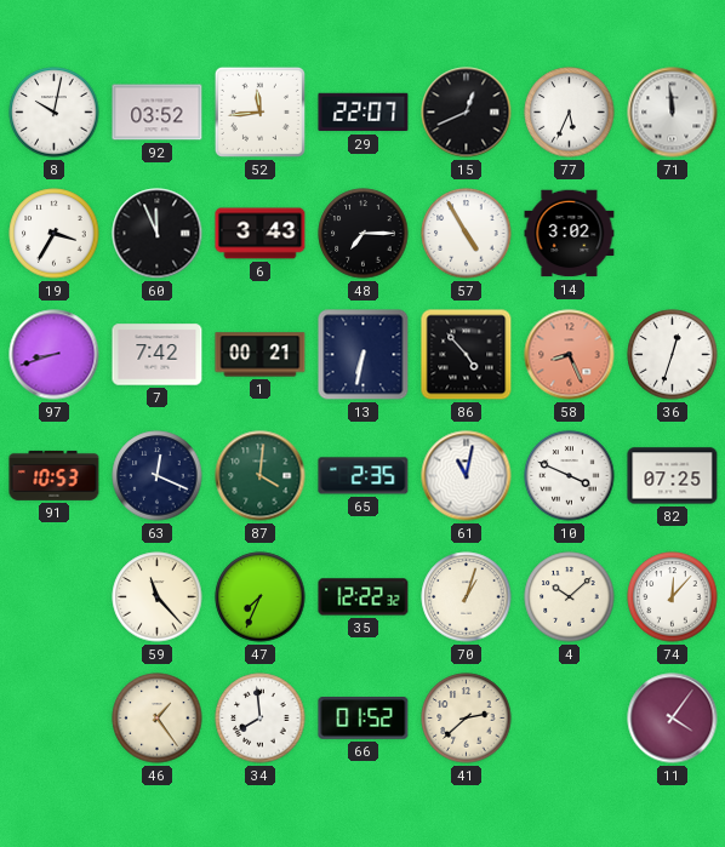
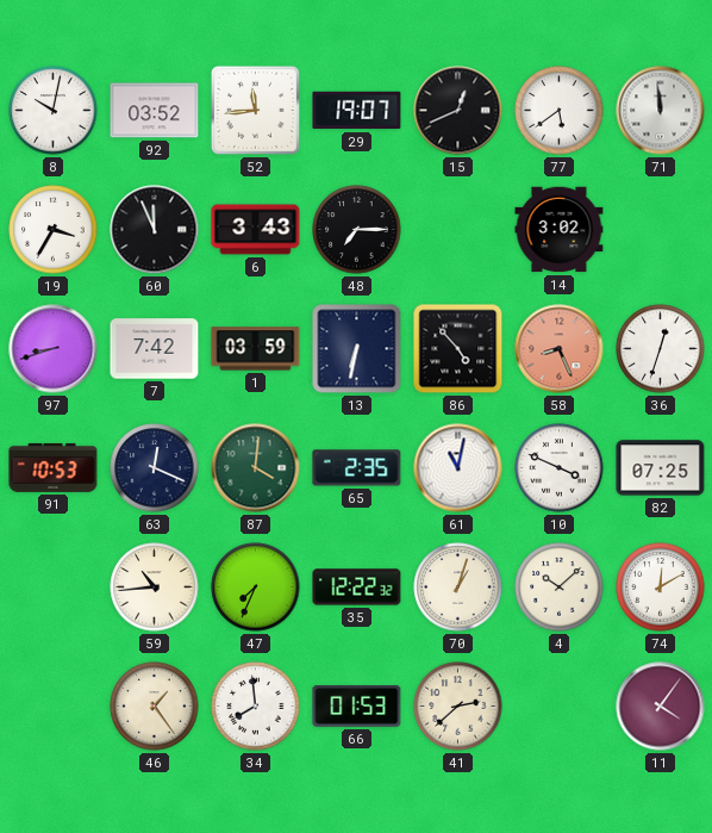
29: 22:07 -> 19:07 (357, 111)
77: 5:34 -> 5:39 (560, 111)
57: 4:55 -> none (467, 234)
1: 00:21 -> 03:59 (256, 349)
59: 11:23 -> 10:44 (155, 588)
74: 12:07 -> 12:10 (661, 588)
66: 01:52 -> 01:53 (357, 707)
